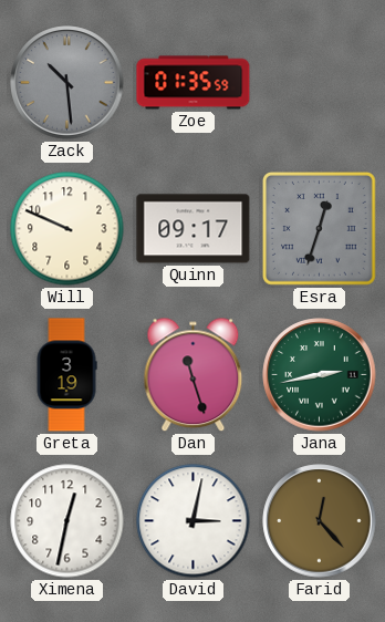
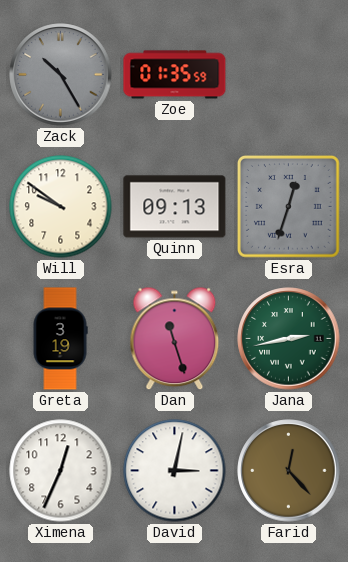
Zack: 10:29 -> 10:25 (61, 75)
Will: 9:49 -> 9:51 (61, 207)
Quinn: 09:17 -> 09:13 (175, 207)
Ximena: 12:32 -> 12:34 (61, 471)
